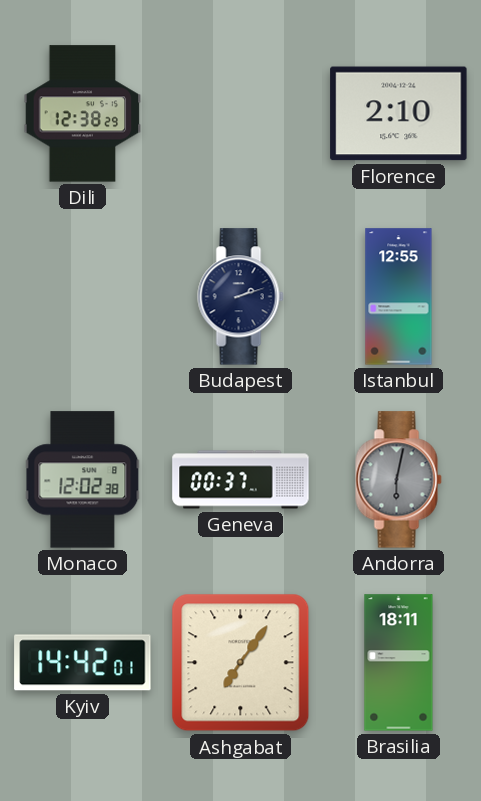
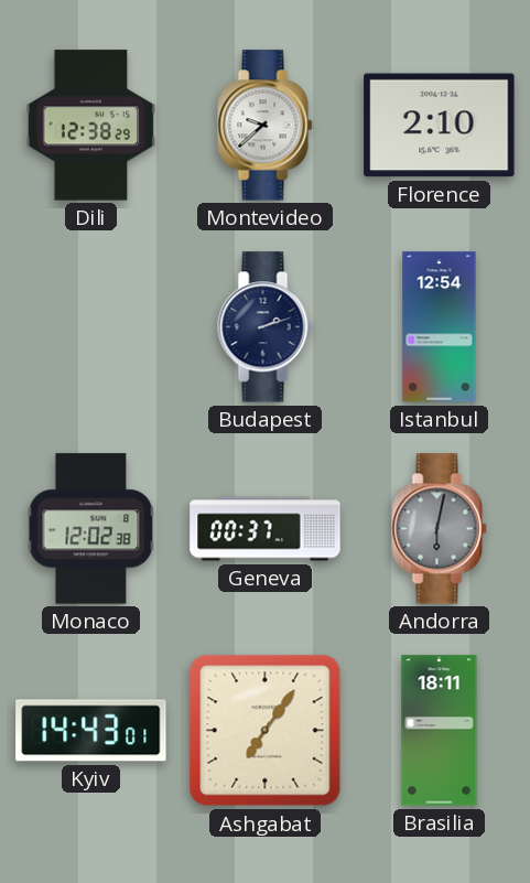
Montevideo: none -> 9:38 (266, 126)
Istanbul: 12:55 -> 12:54 (440, 327)
Kyiv: 14:42 -> 14:43 (91, 731)
